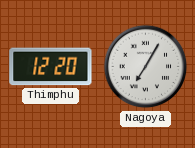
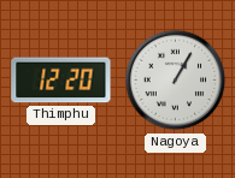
Nagoya: 7:05 -> 1:05 (176, 81)
